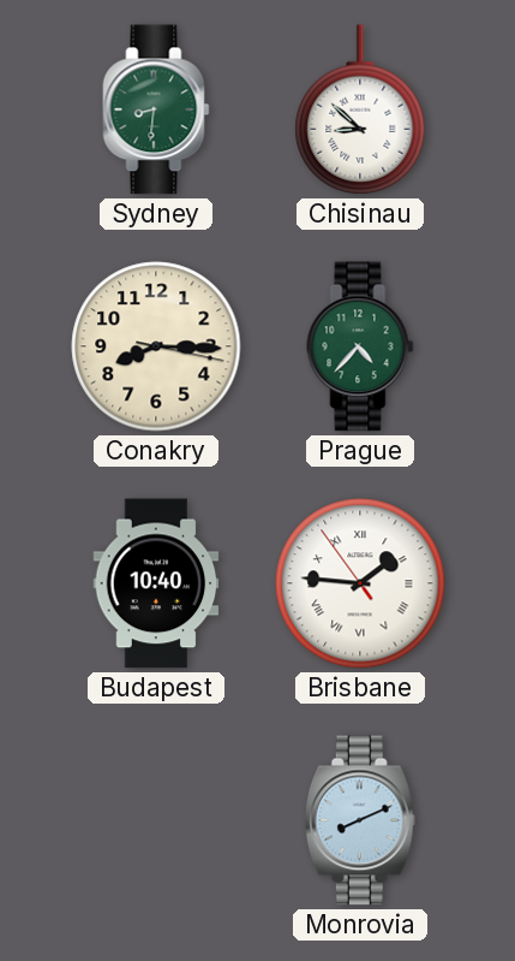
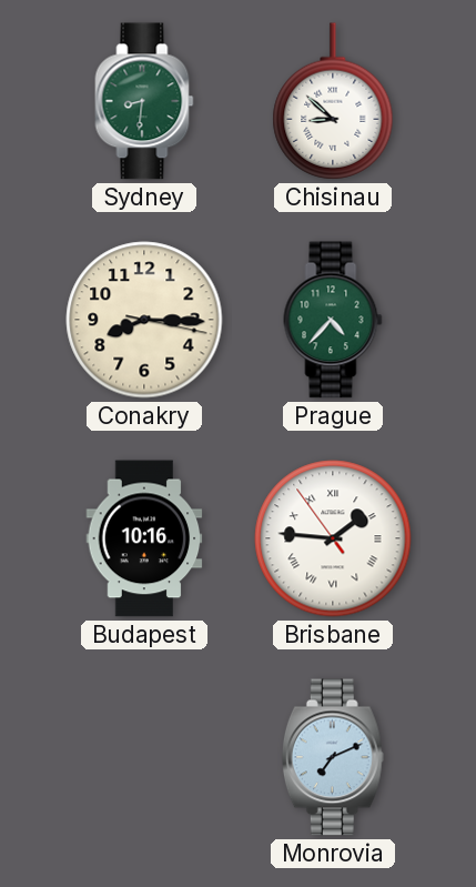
Budapest: 10:40 -> 10:16 (144, 538)
Monrovia: 8:11 -> 7:11 (333, 757)
